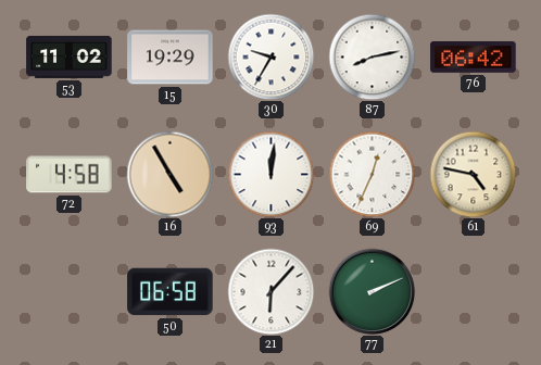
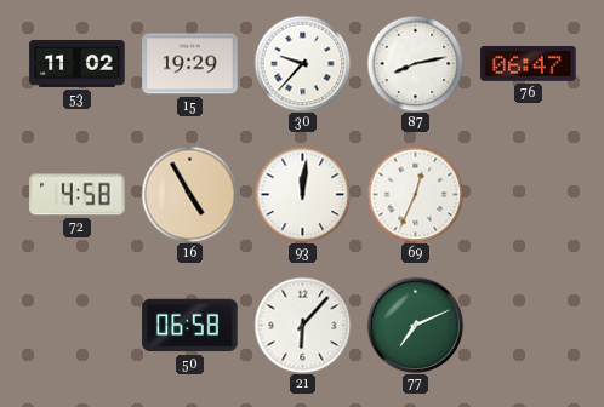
30: 9:35 -> 9:37 (302, 63)
76: 06:42 -> 06:47 (529, 63)
61: 4:47 -> none (473, 174)
77: 2:11 -> 7:11 (415, 325)
